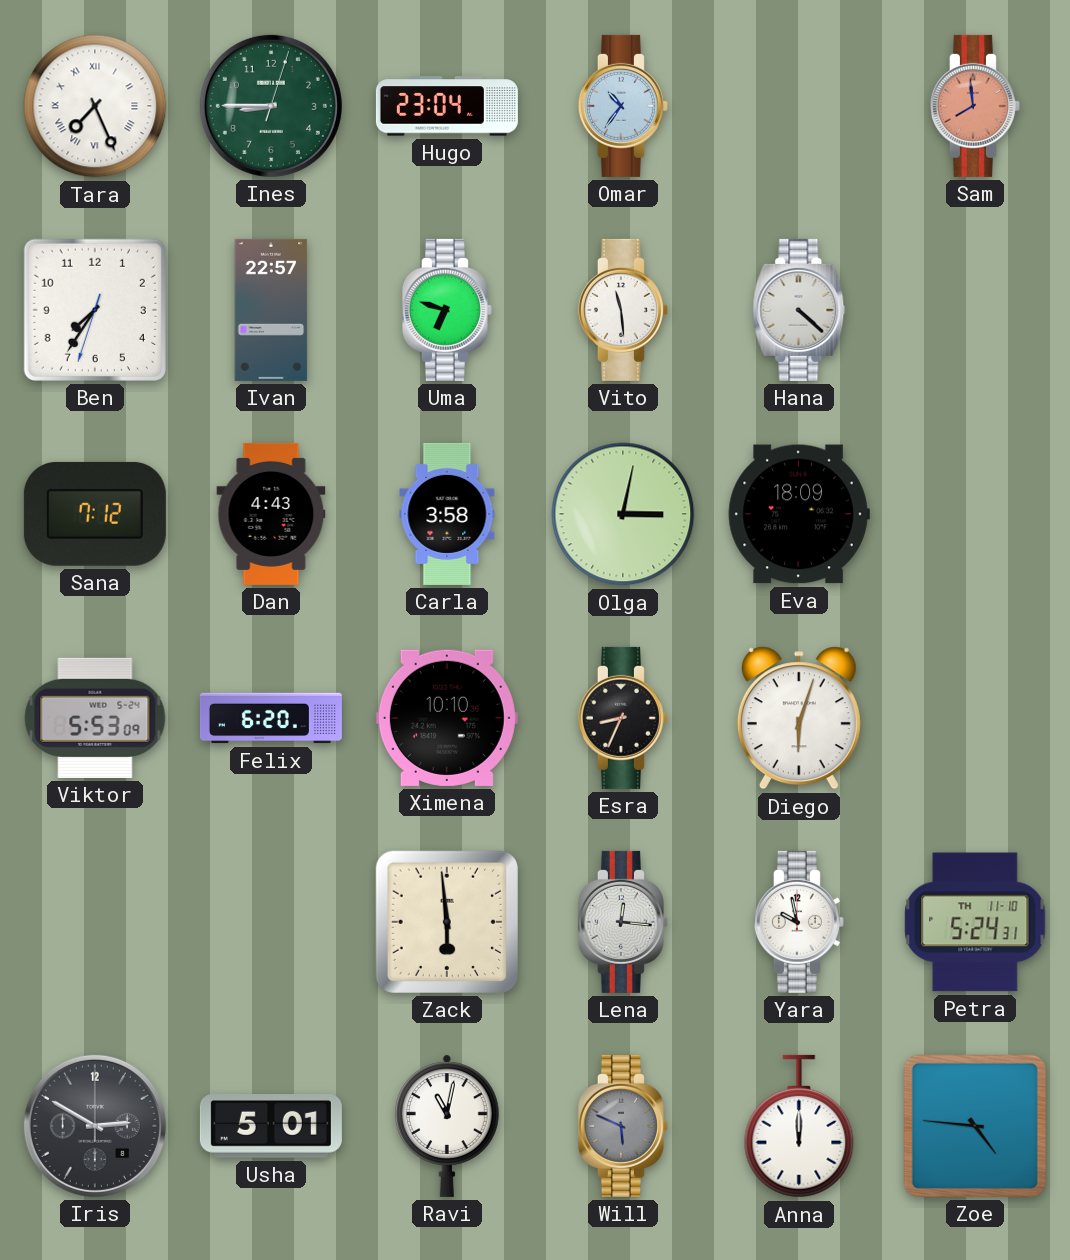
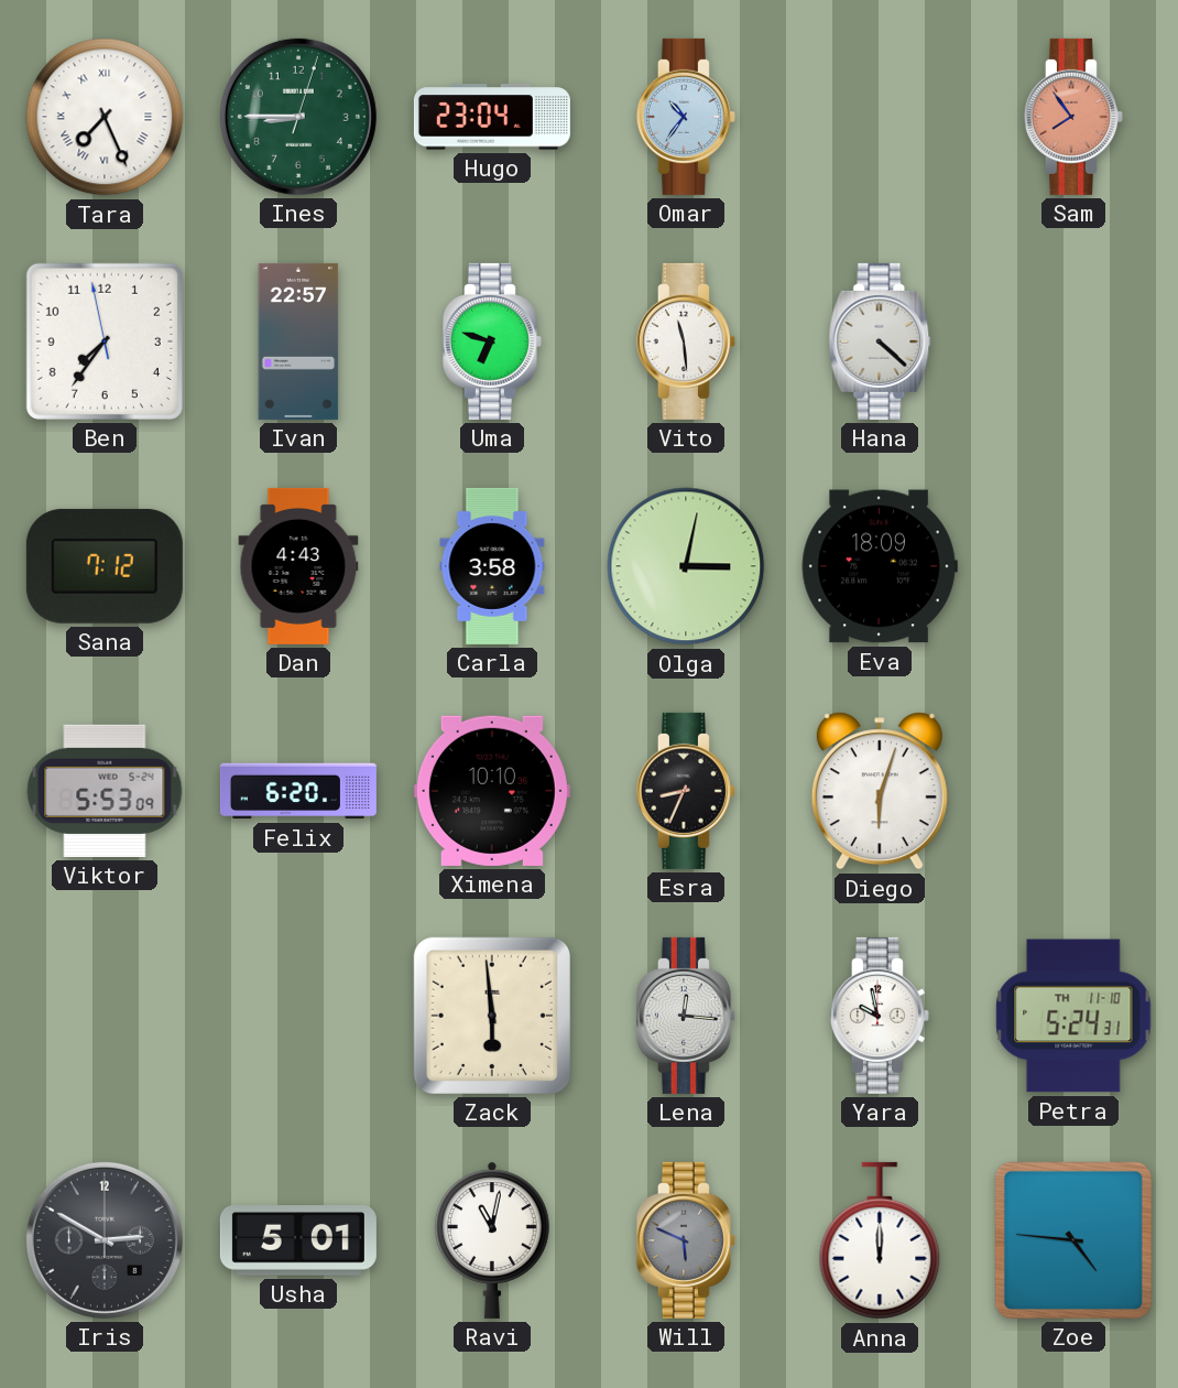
Sam: 7:59 -> 7:54 (1073, 117)
Ben: 7:35:33 -> 7:35:58 (105, 341)
